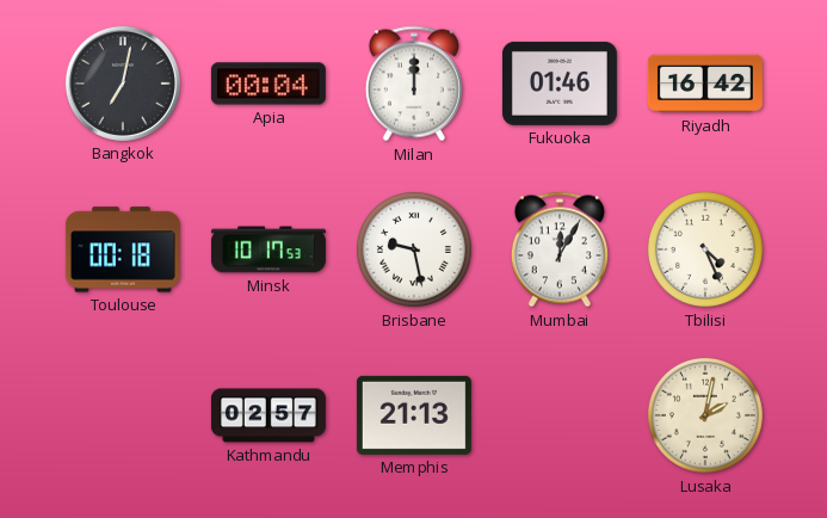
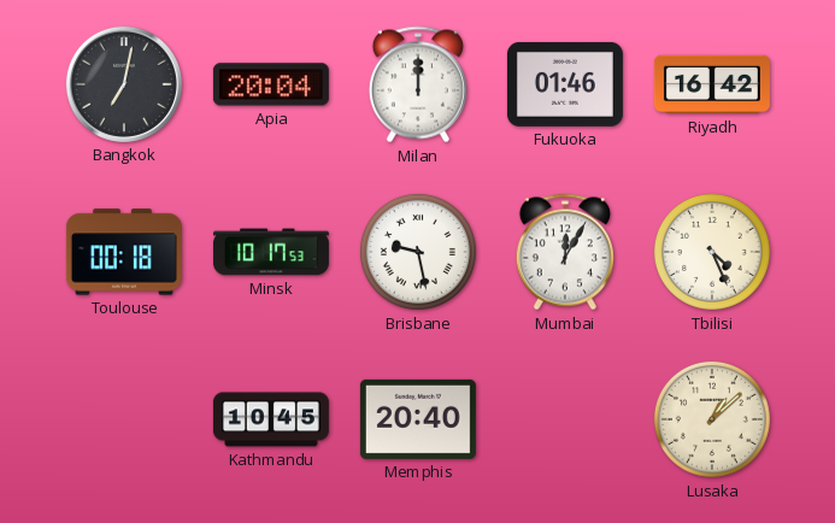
Apia: 00:04 -> 20:04 (271, 84)
Kathmandu: 02:57 -> 10:45 (271, 419)
Memphis: 21:13 -> 20:40 (418, 419)
Lusaka: 2:02 -> 1:08 (712, 419)
